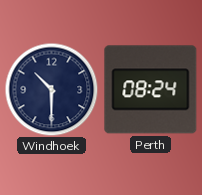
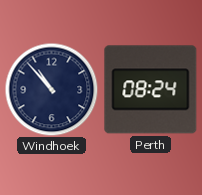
Windhoek: 10:30 -> 10:53 (51, 89)
